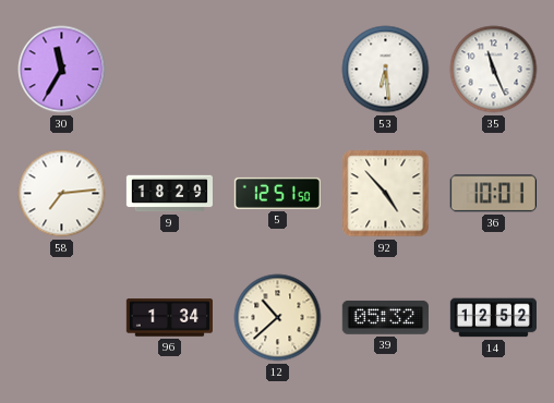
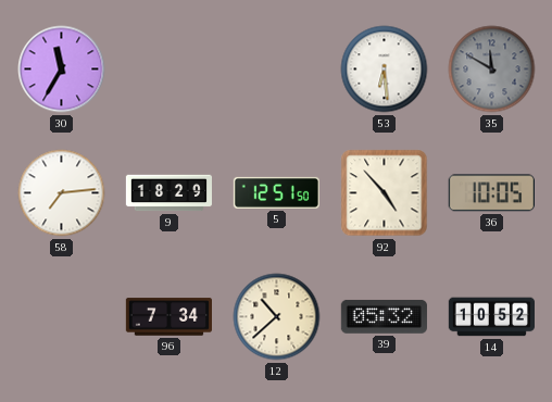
35: 11:26 -> 11:50 (492, 70)
35 dial: white -> grey (492, 70)
36: 10:01 -> 10:05 (491, 193)
96: 1:34 -> 7:34 (168, 317)
14: 12:52 -> 10:52 (491, 317)
